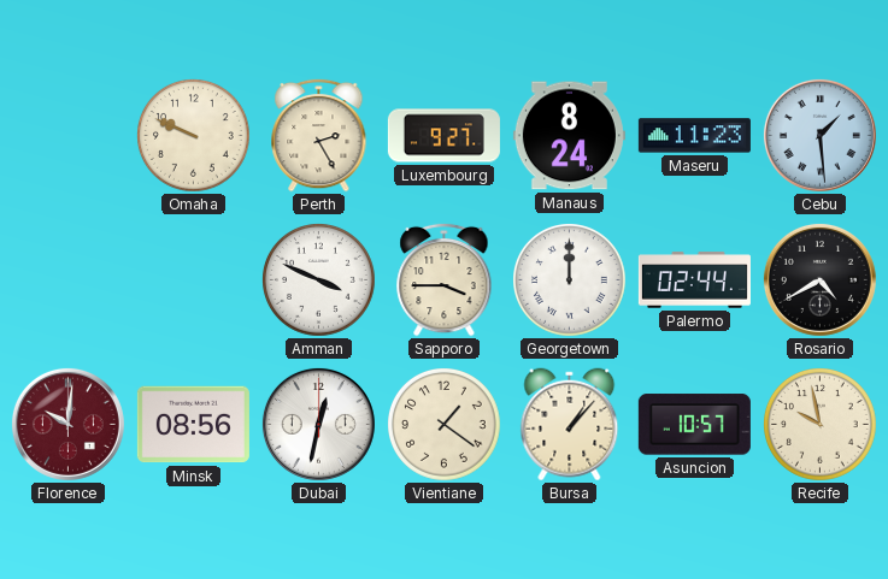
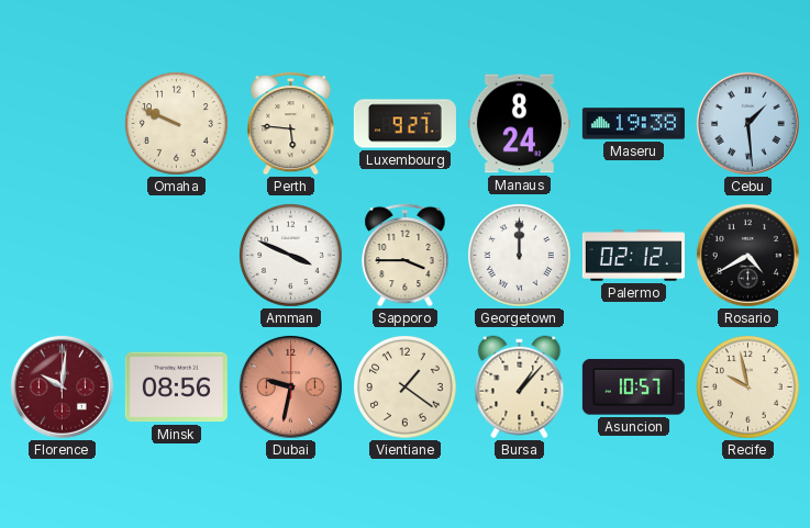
Perth: 2:25 -> 5:46 (291, 123)
Maseru: 11:23 -> 19:38 (633, 124)
Palermo: 02:44 -> 02:12 (633, 256)
Dubai: 12:32 -> 9:32 (290, 386)
Dubai dial: white -> salmon (290, 386)
